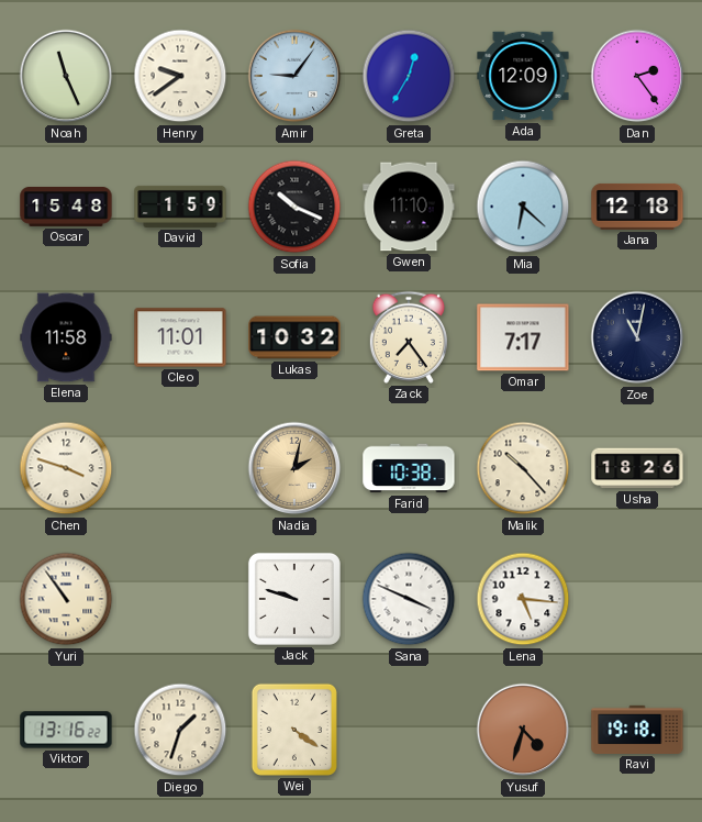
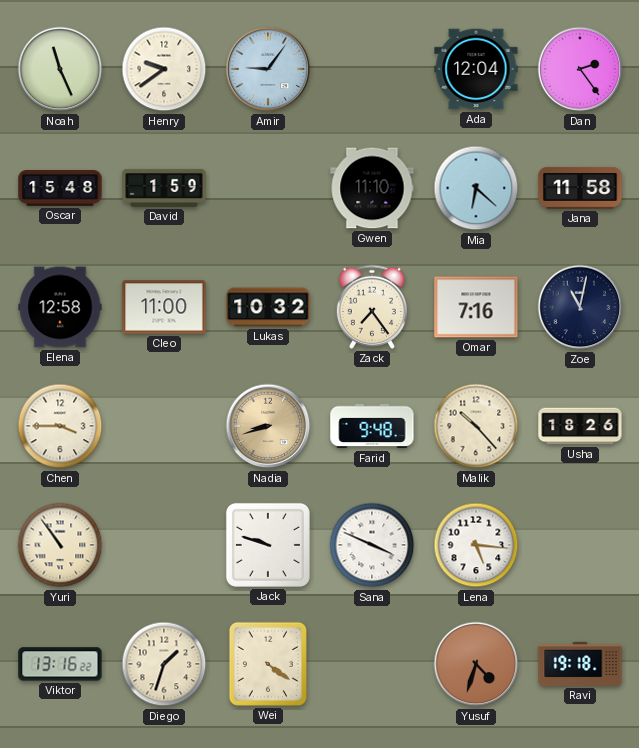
Greta: 12:35 -> none (409, 76)
Ada: 12:09 -> 12:04 (476, 69)
Sofia: 10:19 -> none (294, 207)
Jana: 12:18 -> 11:58 (580, 188)
Elena: 11:58 -> 12:58 (60, 307)
Cleo: 11:01 -> 11:00 (164, 307)
Omar: 7:17 -> 7:16 (476, 307)
Chen: 3:48 -> 3:45 (60, 426)
Nadia: 2:02 -> 8:42 (268, 426)
Farid: 10:38 -> 9:48 (372, 426)
